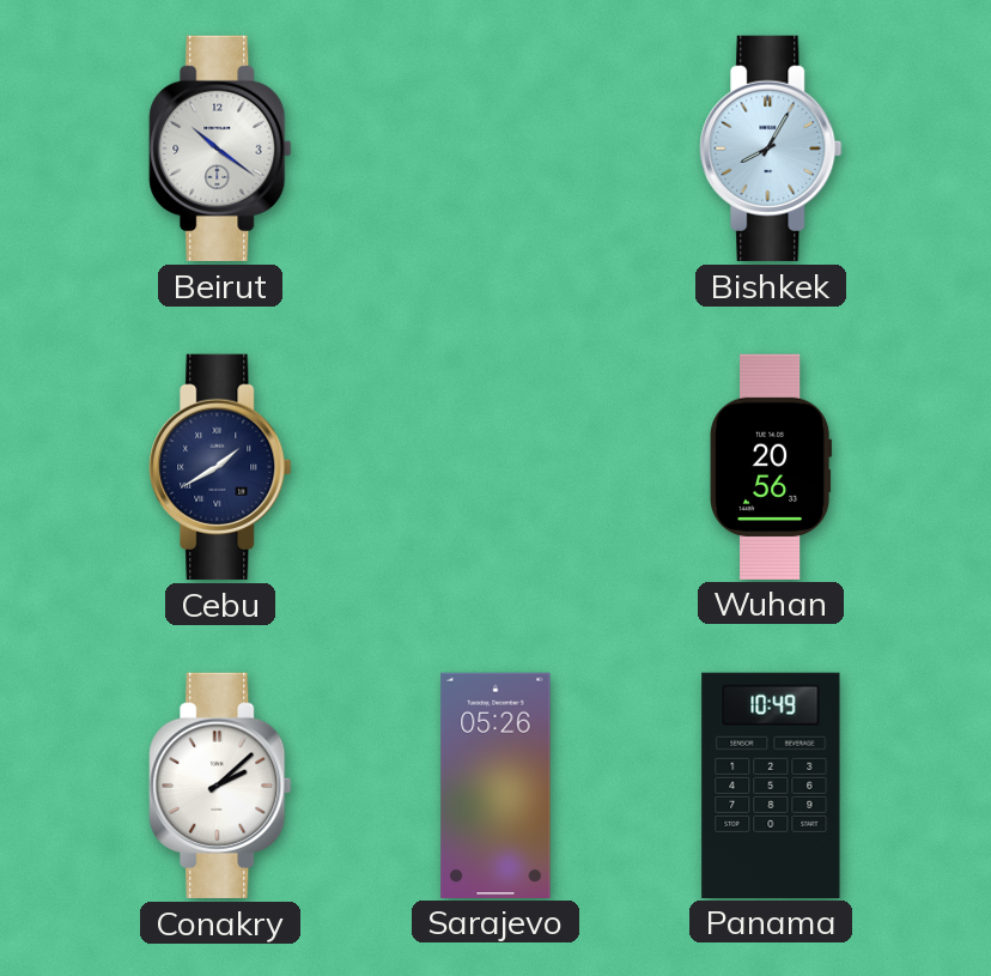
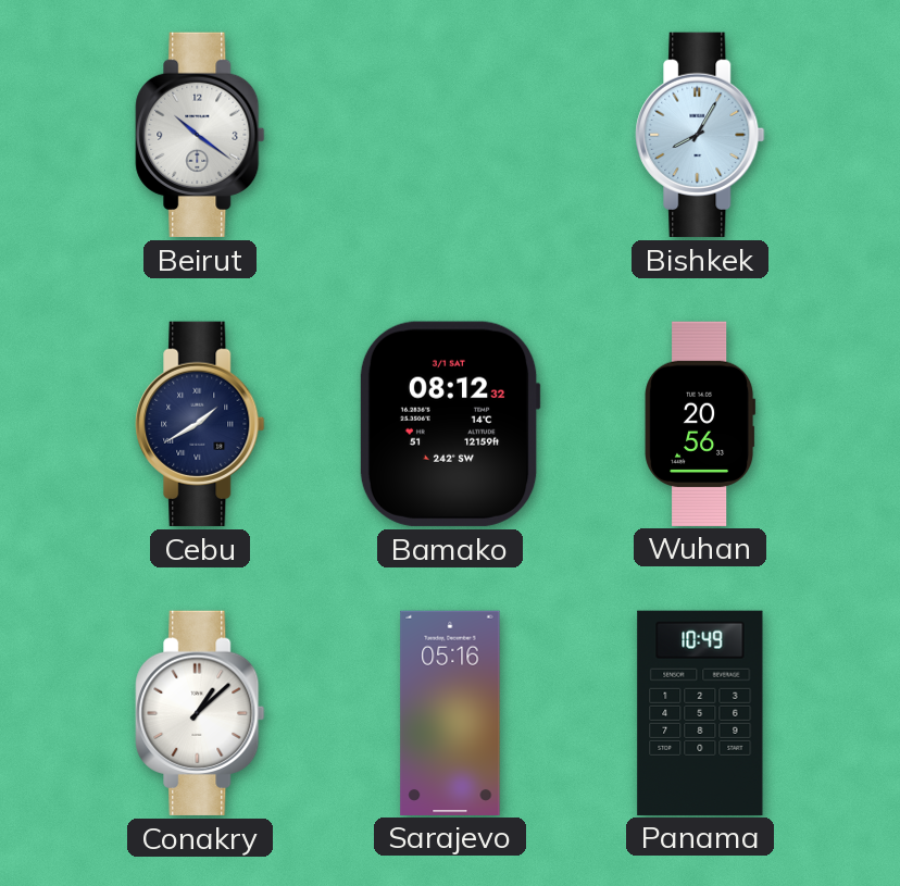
Bamako: none -> 08:12 (450, 424)
Conakry: 2:08 -> 1:08 (200, 713)
Sarajevo: 05:26 -> 05:16 (450, 712)
